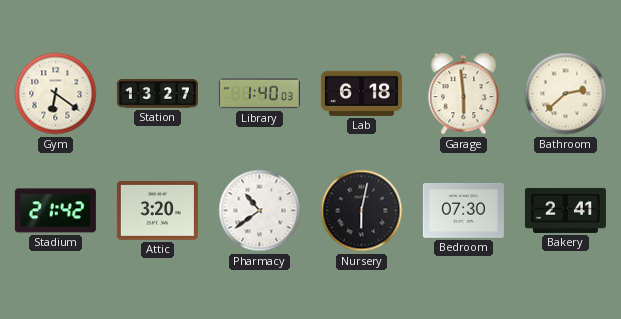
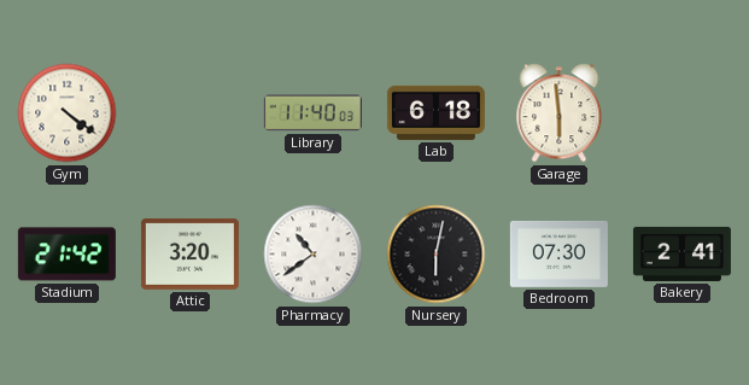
Gym: 6:21 -> 4:21 (68, 113)
Station: 13:27 -> none (157, 94)
Library: 1:40 -> 11:40 (312, 113)
Bathroom: 2:38 -> none (566, 94)
